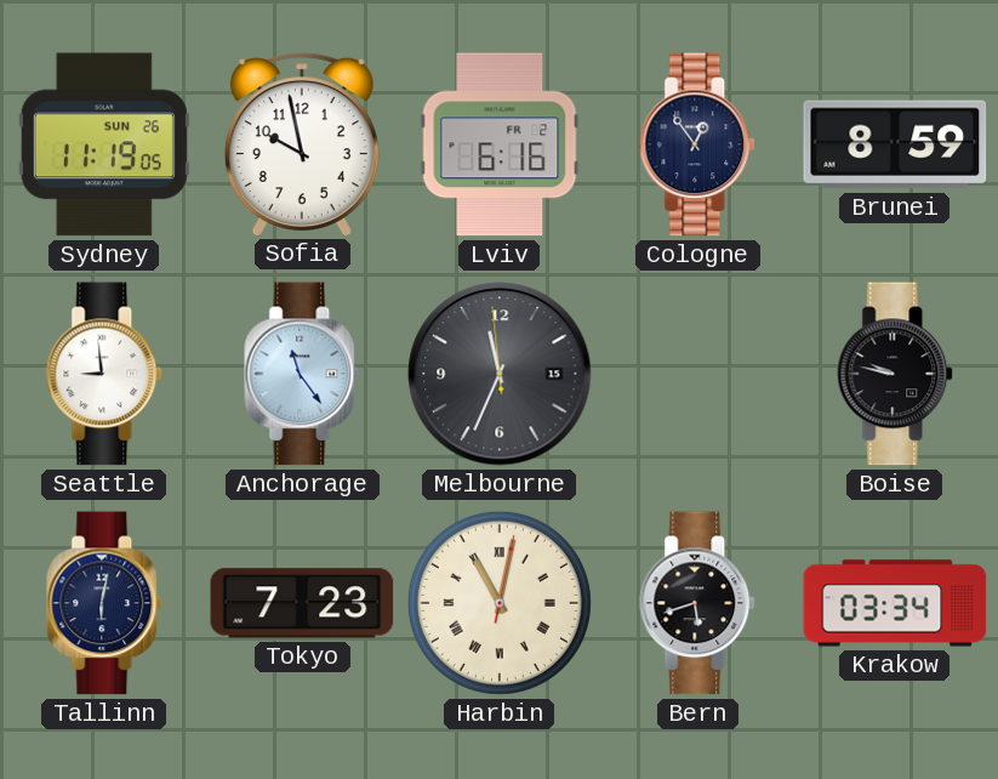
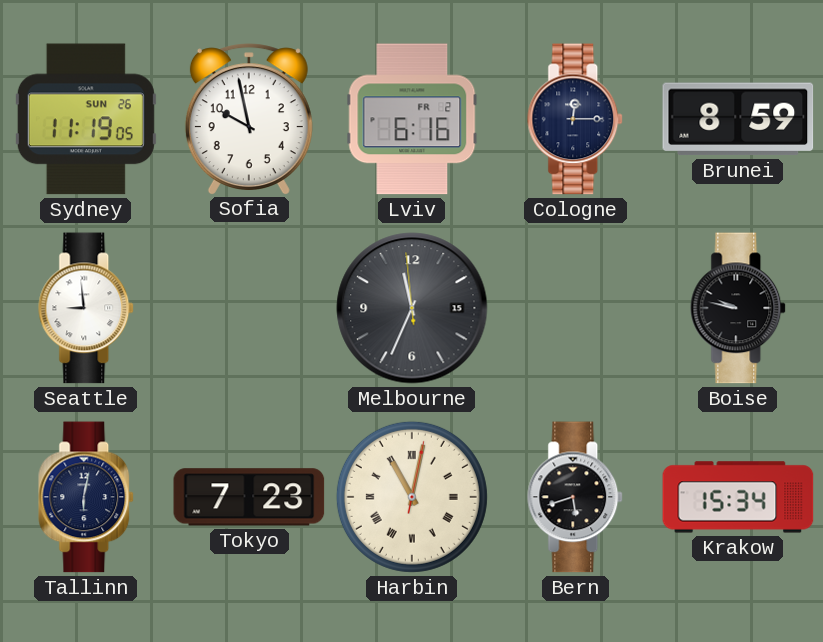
Cologne: 12:54 -> 12:15 (576, 119)
Anchorage: 11:24 -> none (303, 374)
Krakow: 03:34 -> 15:34 (738, 497)
